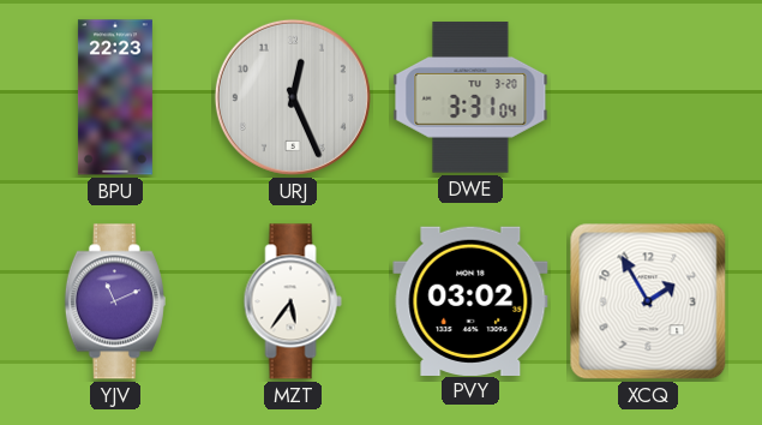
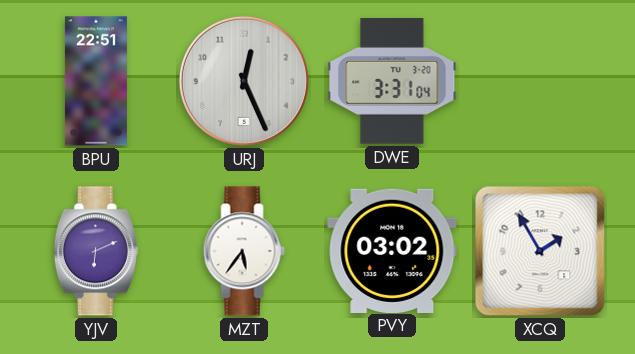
BPU: 22:23 -> 22:51 (96, 81)
YJV: 11:11 -> 6:11 (96, 251)
